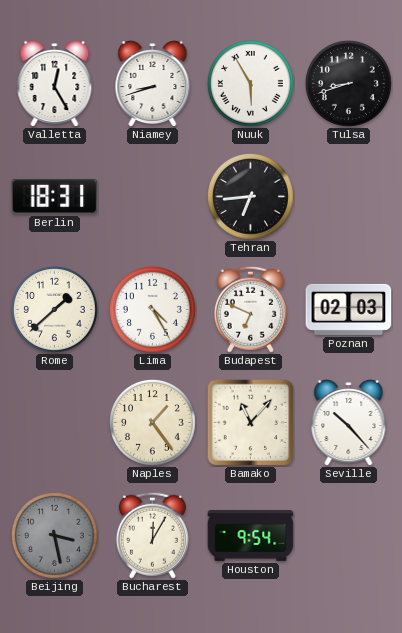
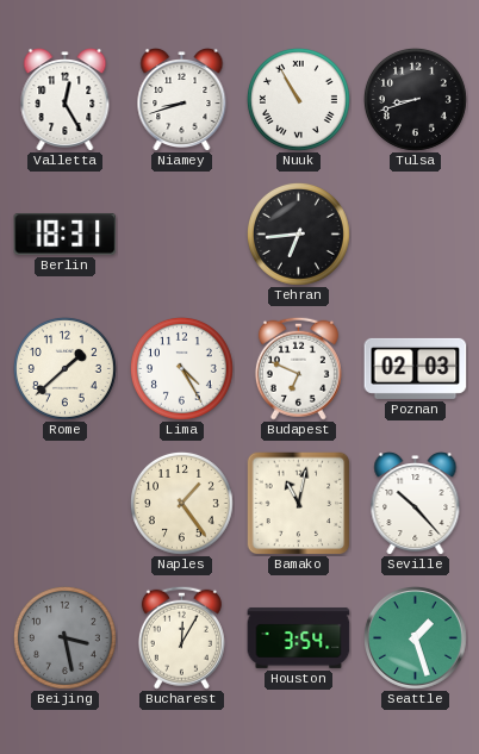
Nuuk: 5:55 -> 10:55 (298, 99)
Bamako: 11:07 -> 11:02 (298, 503)
Houston: 9:54 -> 3:54 (299, 637)
Seattle: none -> 1:27 (416, 638)
